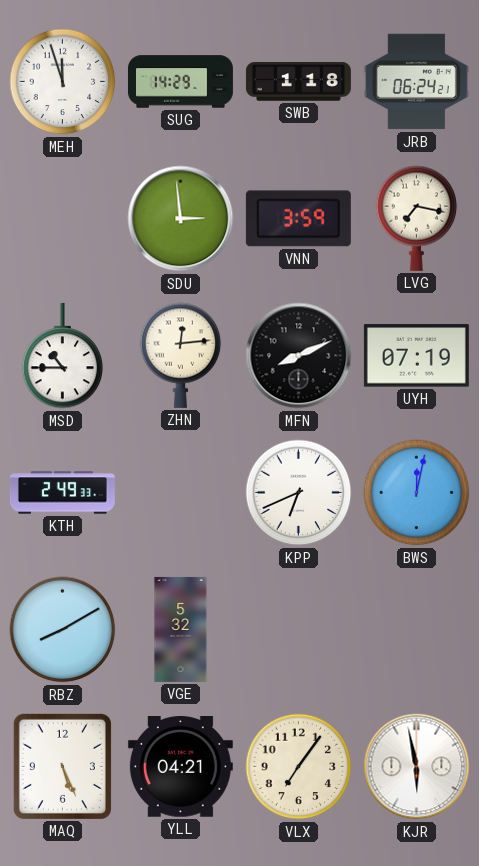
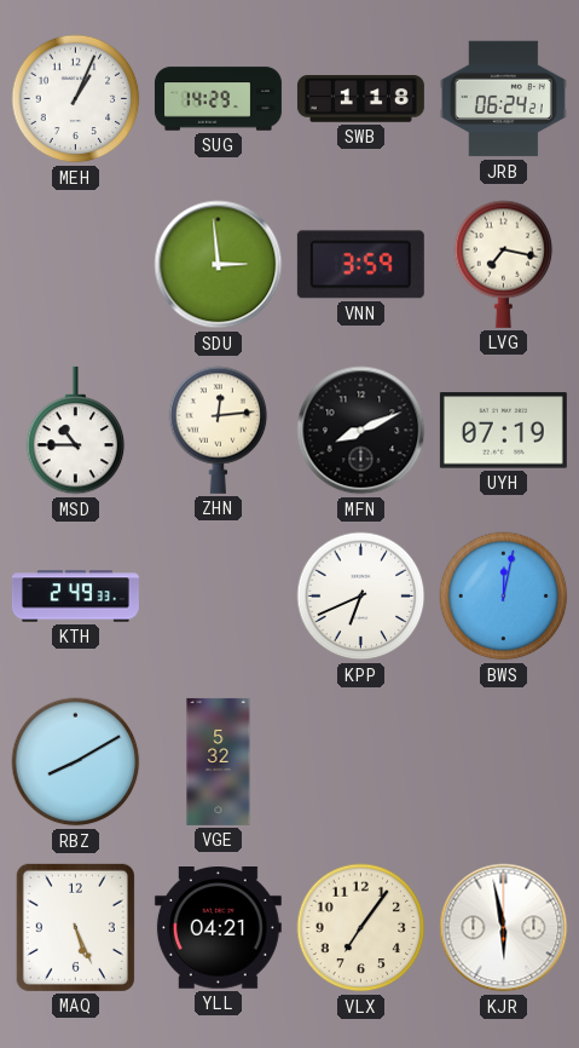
MEH: 11:57 -> 1:04 (76, 99)
